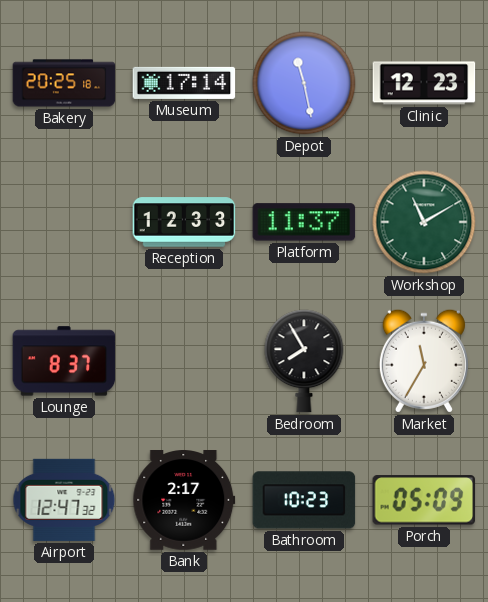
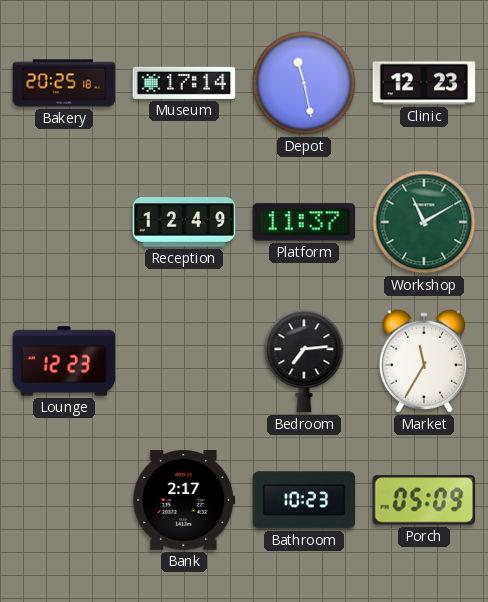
Reception: 12:33 -> 12:49 (184, 222)
Lounge: 8:37 -> 12:23 (64, 361)
Bedroom: 7:55 -> 7:14 (304, 361)
Airport: 12:47 -> none (64, 500)
